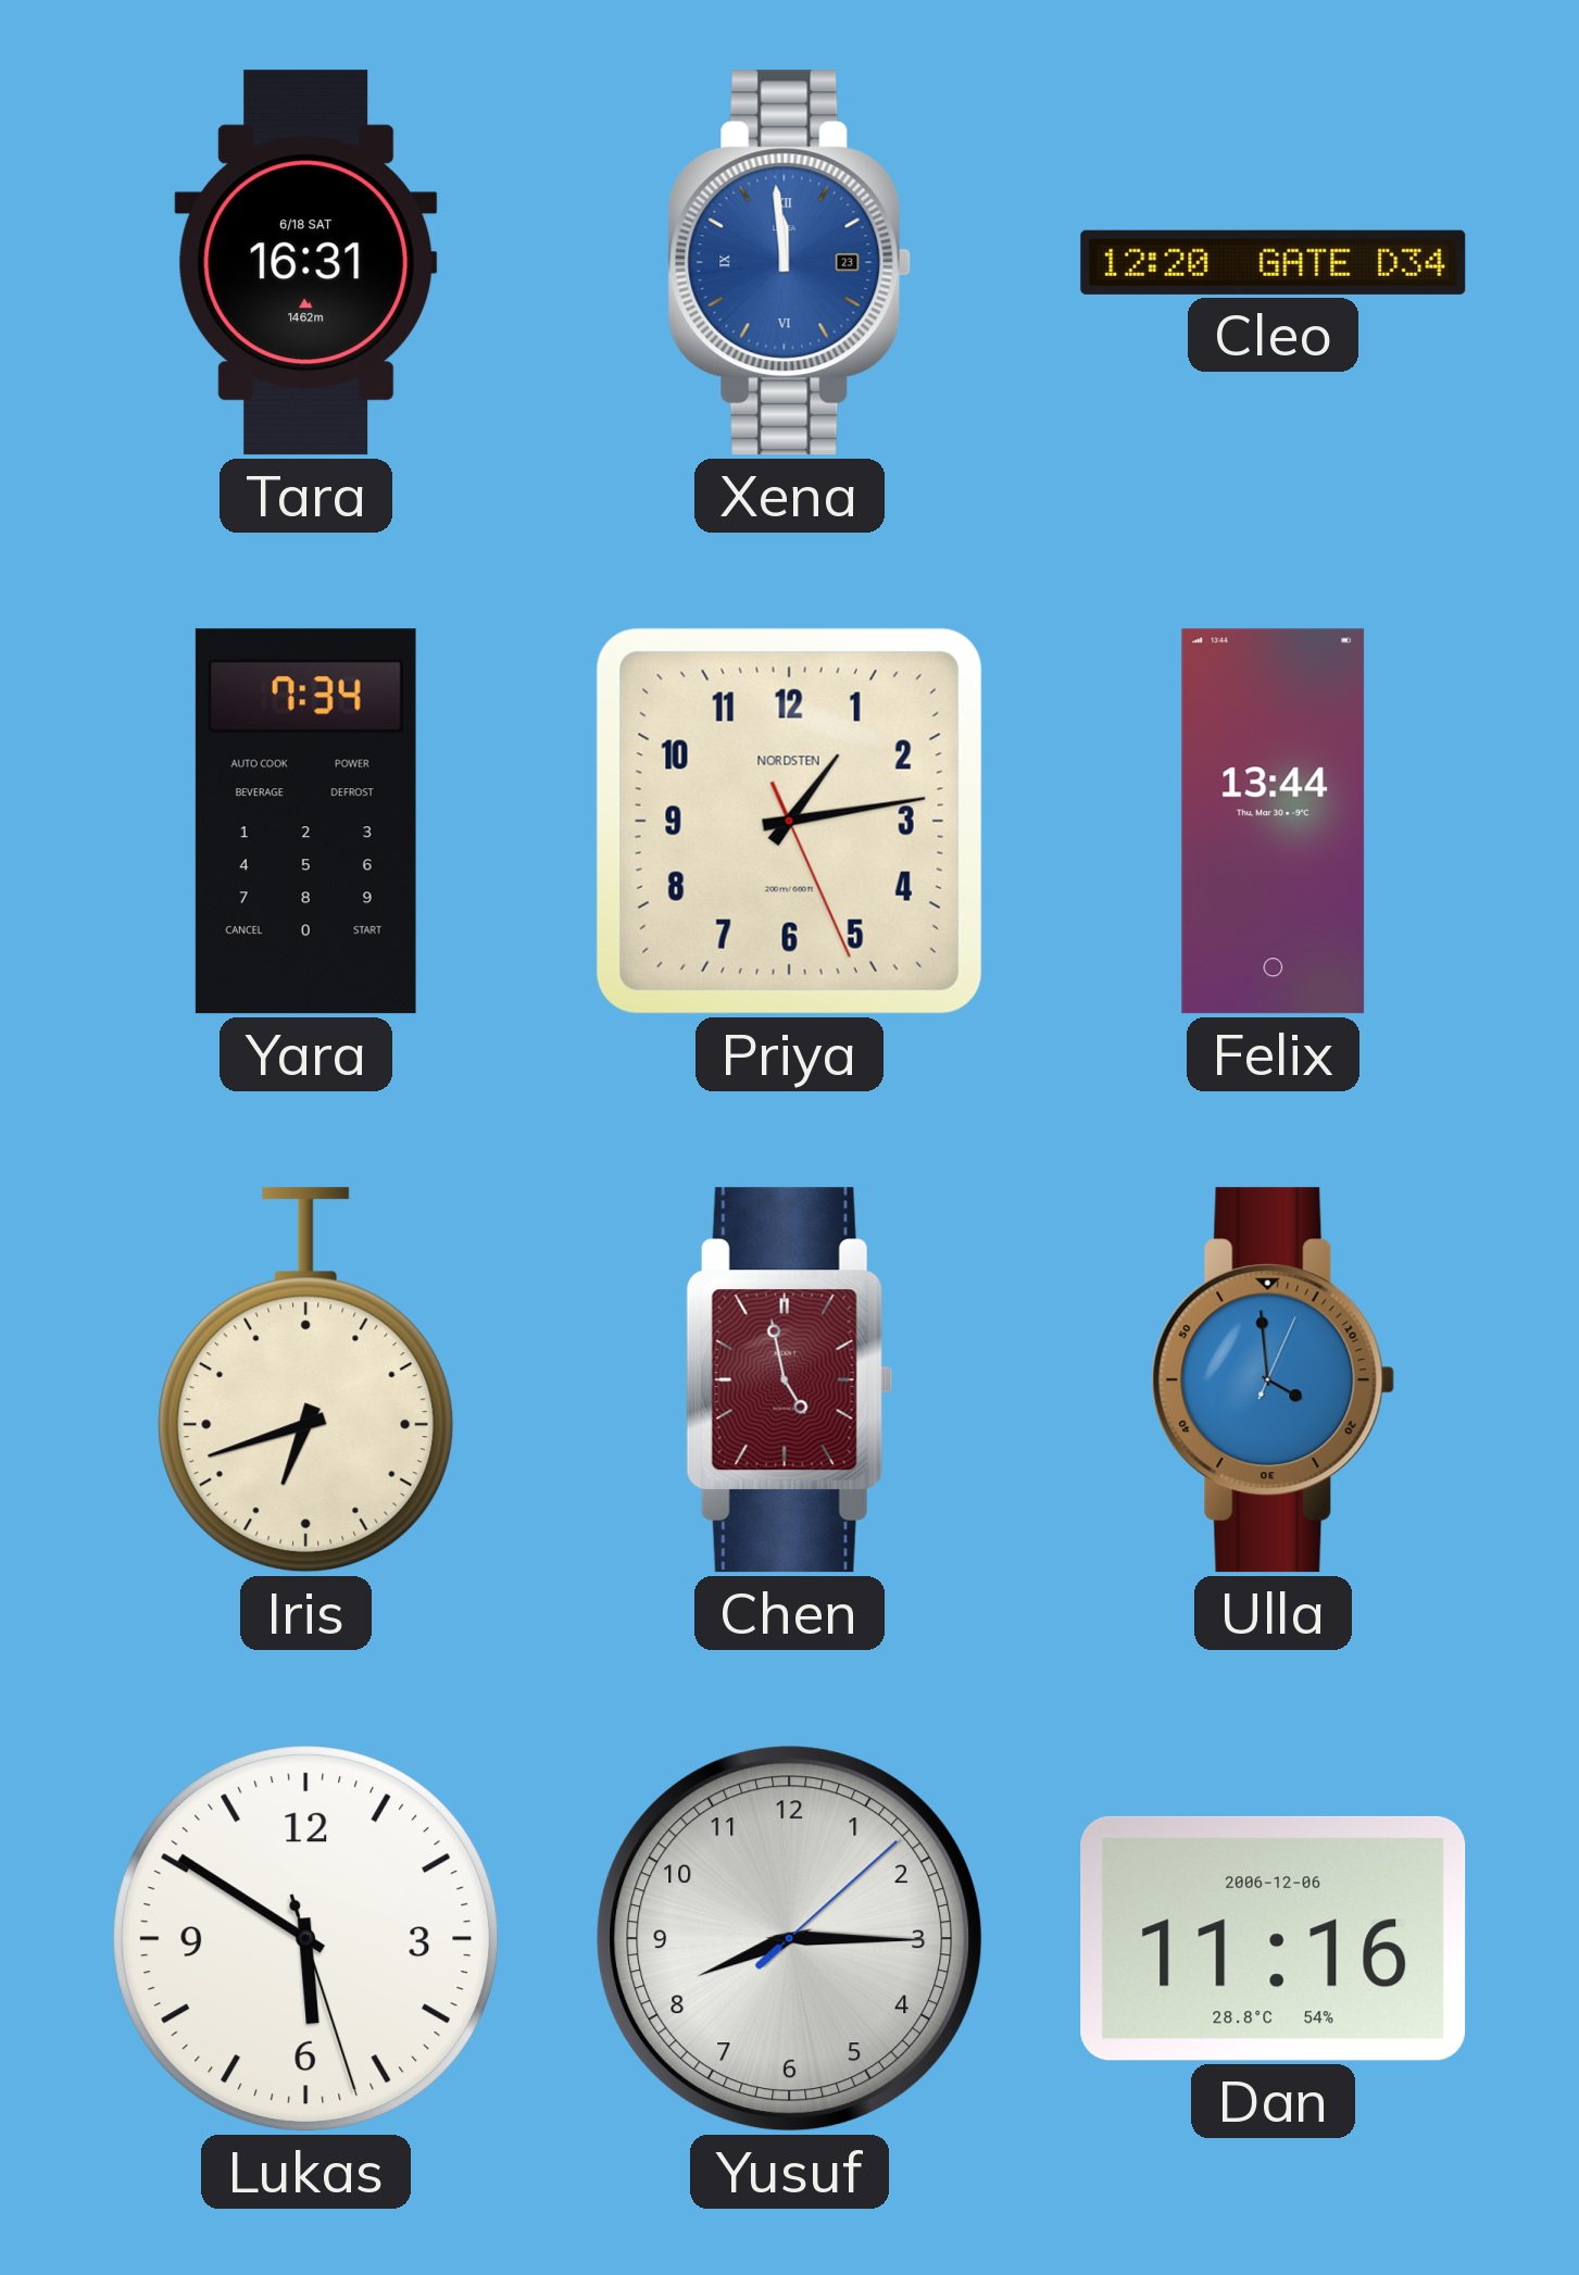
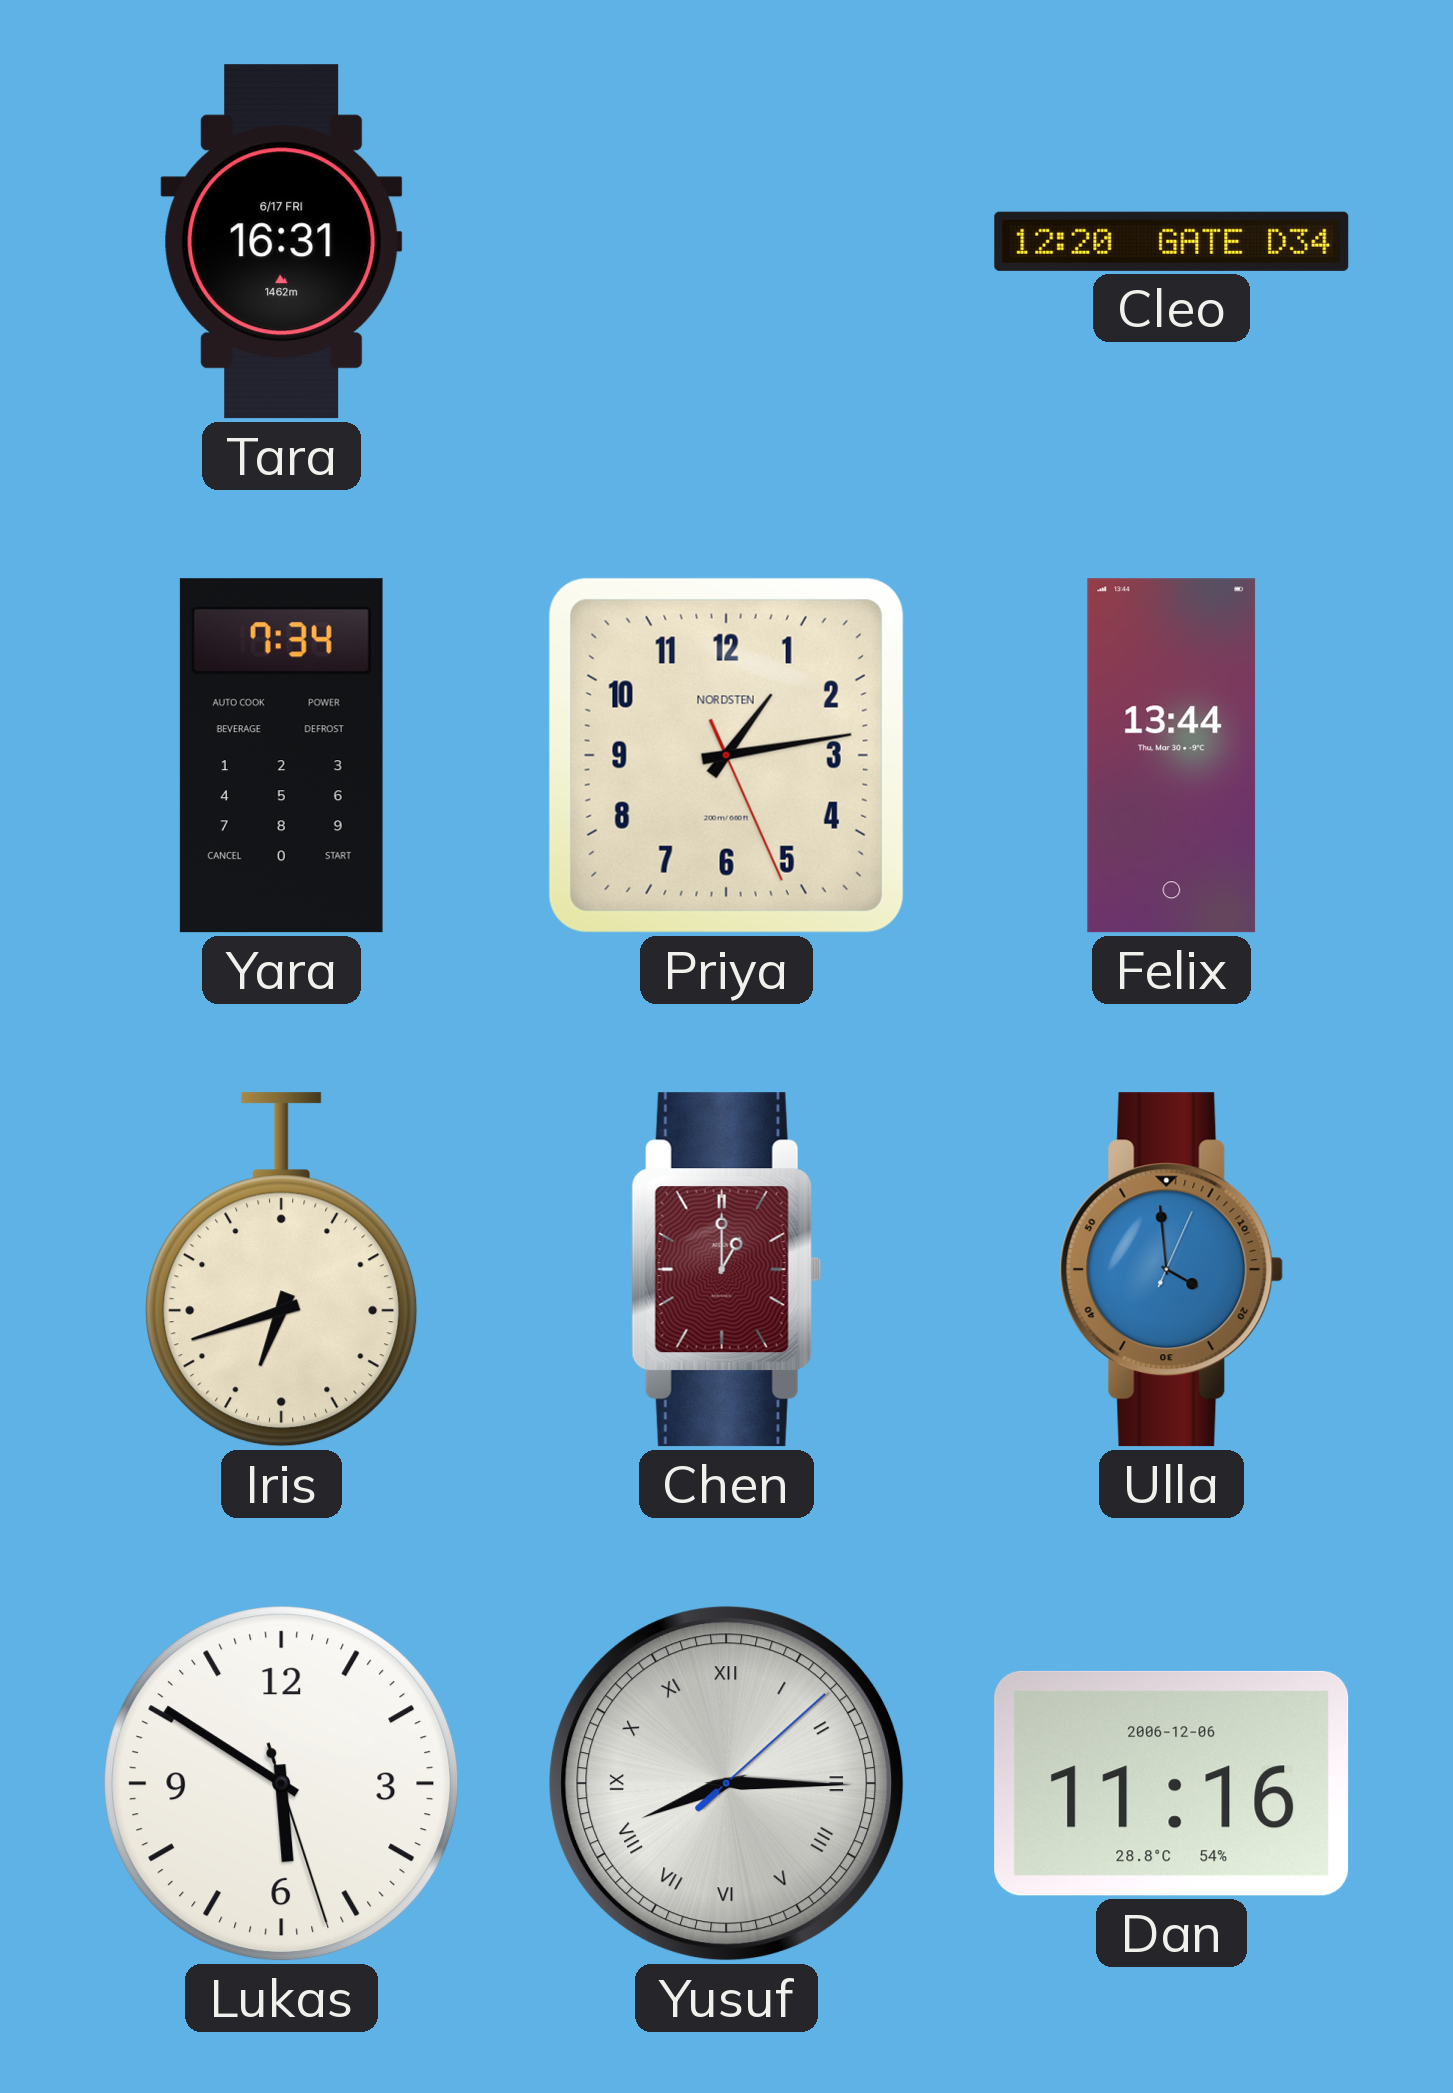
Tara date: 6/18 SAT -> 6/17 FRI (282, 242)
Xena: 11:59 -> none (790, 263)
Chen: 4:58 -> 1:00 (726, 1270)
Yusuf numerals: Arabic -> Roman (727, 1784)
